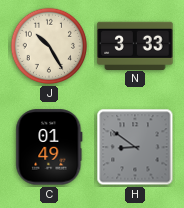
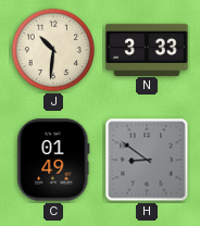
J: 10:25 -> 10:31 (53, 50)
